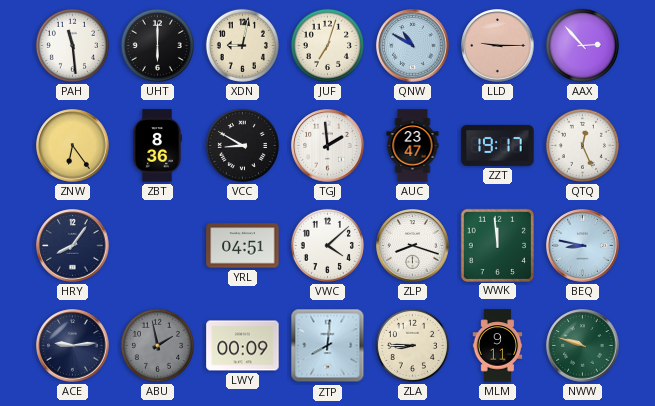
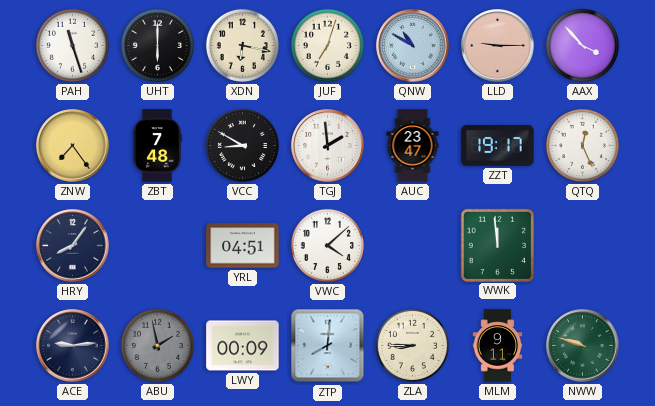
PAH: 11:29 -> 11:27 (72, 45)
XDN: 9:02 -> 6:17 (242, 45)
AAX: 2:53 -> 3:53 (582, 45)
ZNW: 6:24 -> 7:24 (73, 146)
ZBT: 8:36 -> 7:48 (157, 146)
ZLP: 8:18 -> none (413, 246)
BEQ: 8:47 -> none (583, 246)
